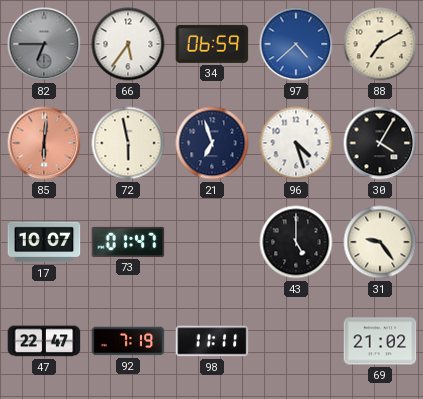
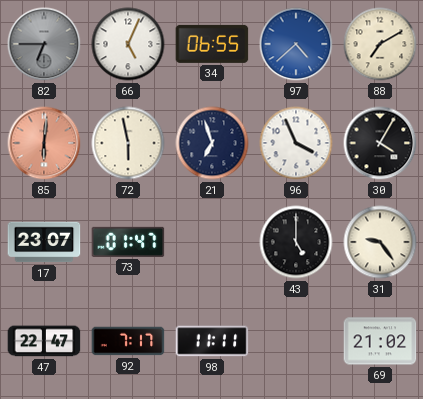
66: 5:36 -> 5:04 (128, 44)
34: 06:59 -> 06:55 (212, 44)
96: 4:27 -> 3:56 (296, 143)
17: 10:07 -> 23:07 (44, 242)
92: 7:19 -> 7:17 (128, 341)
